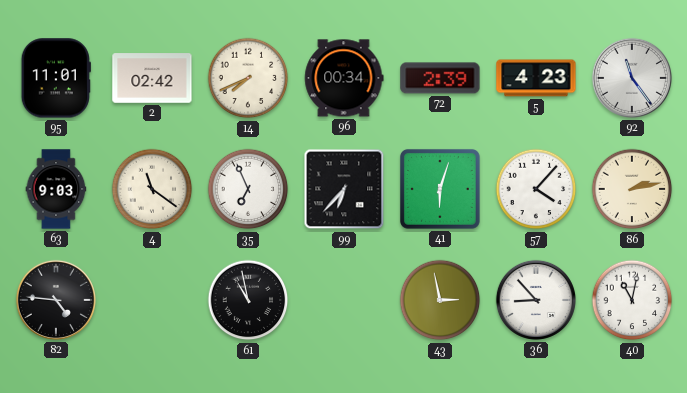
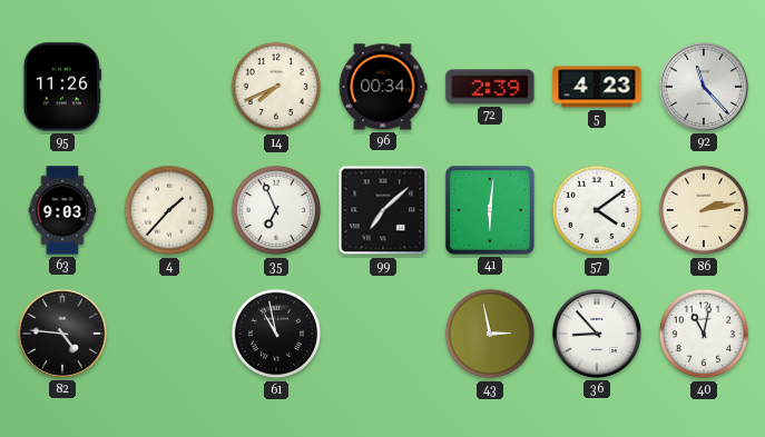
95: 11:01 -> 11:26 (62, 87)
2: 02:42 -> none (152, 78)
92: 11:24 -> 11:23 (704, 87)
4: 11:21 -> 1:37 (169, 210)
99: 6:37 -> 7:08 (383, 210)
41: 6:03 -> 6:01 (490, 210)
57: 4:07 -> 4:09 (597, 210)
